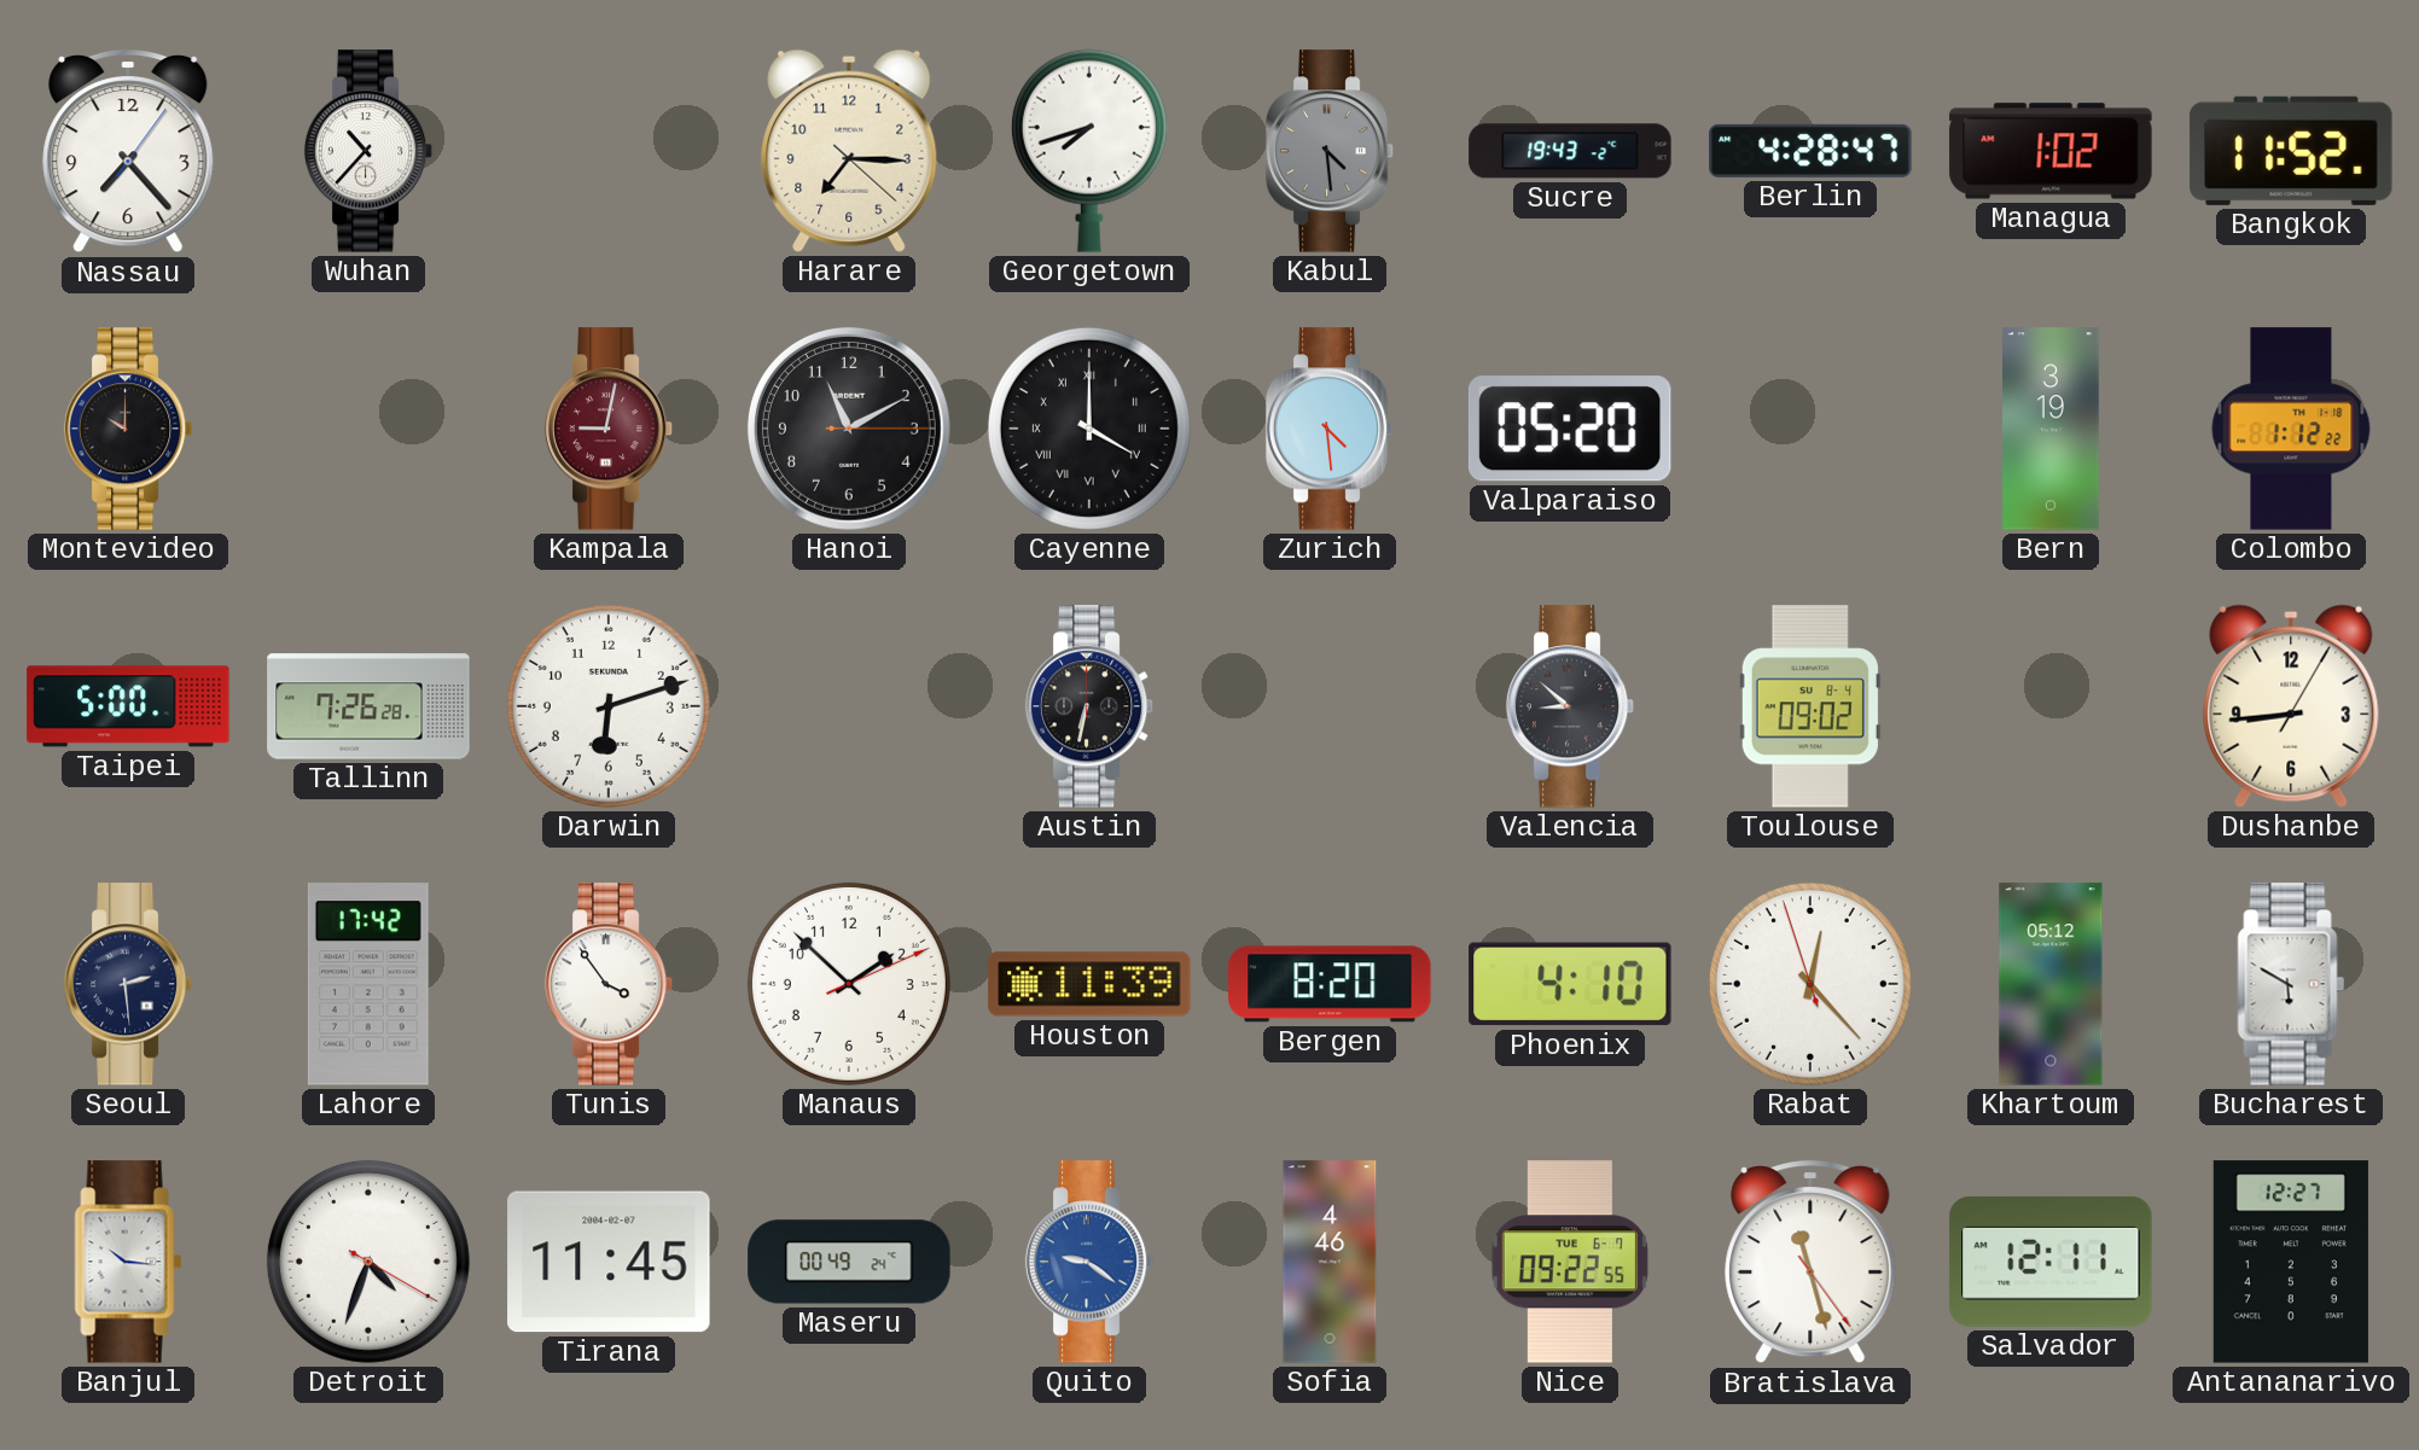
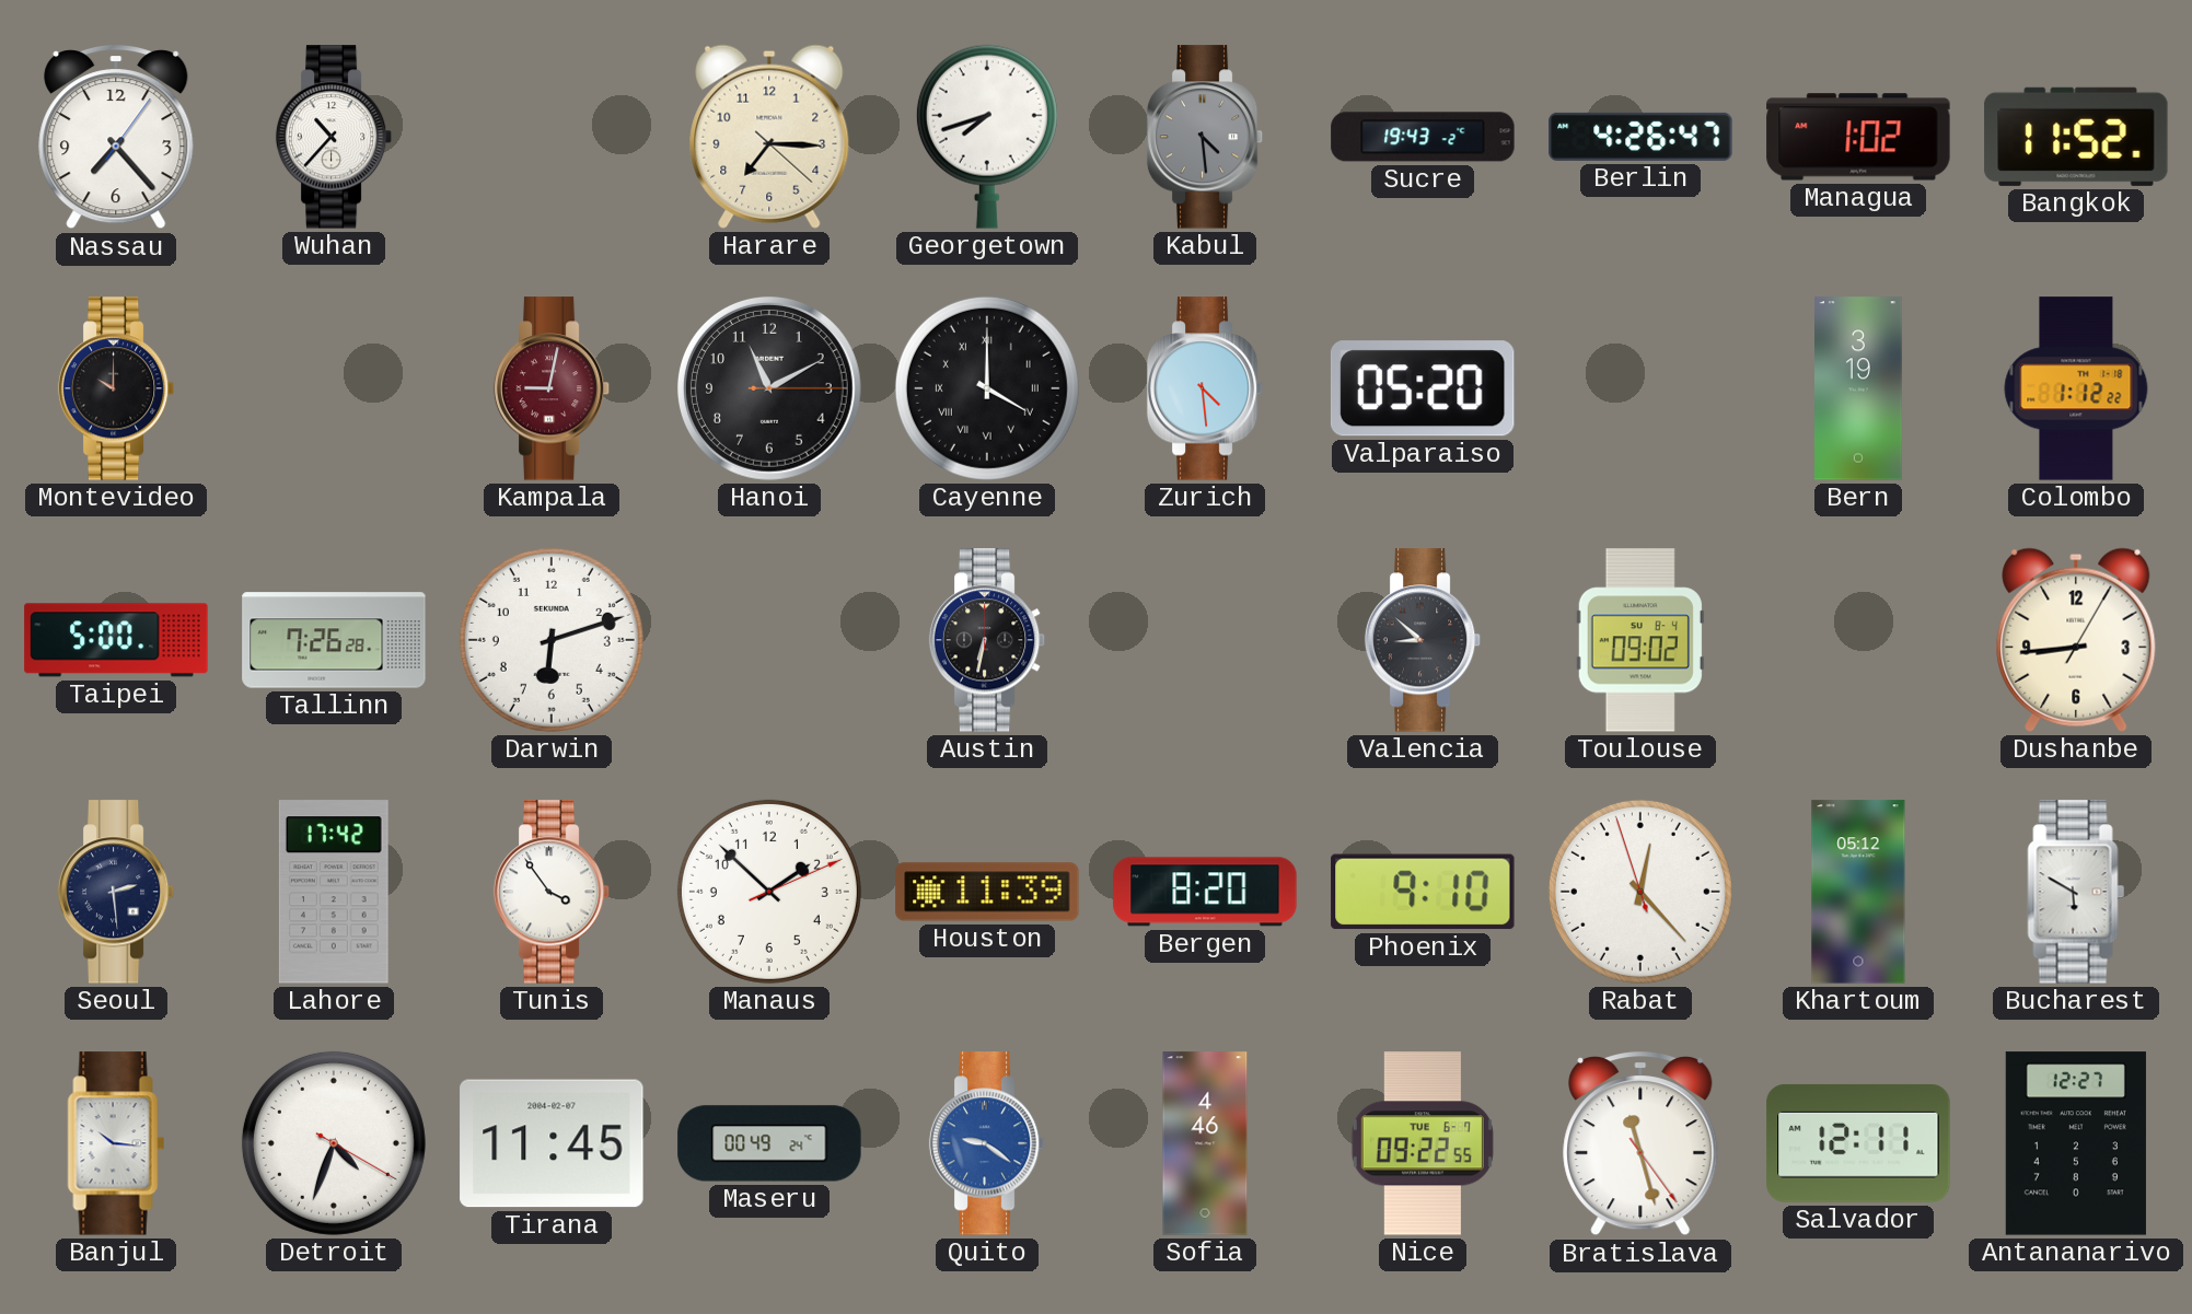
Berlin: 4:28 -> 4:26 (1640, 137)
Phoenix: 4:10 -> 9:10 (1423, 892)
